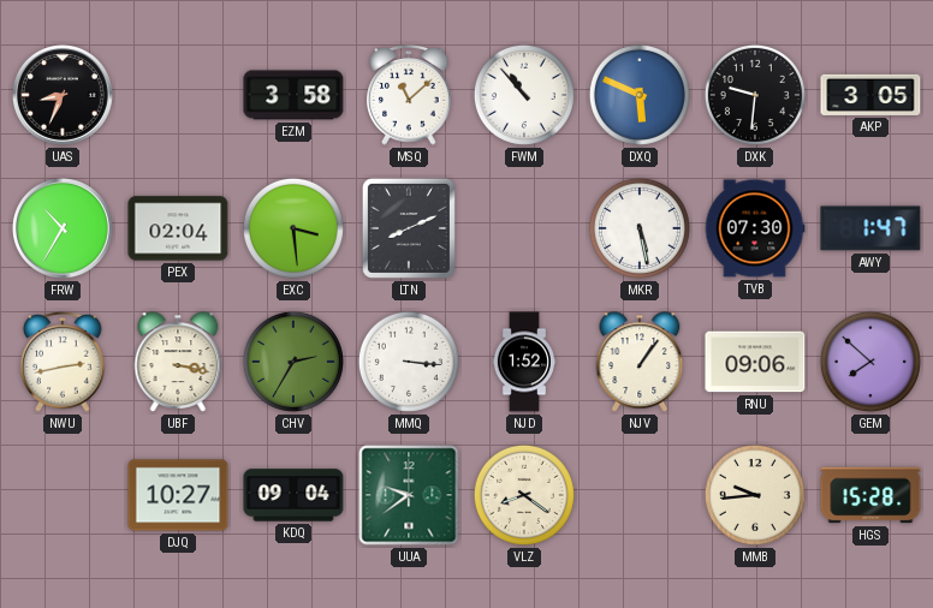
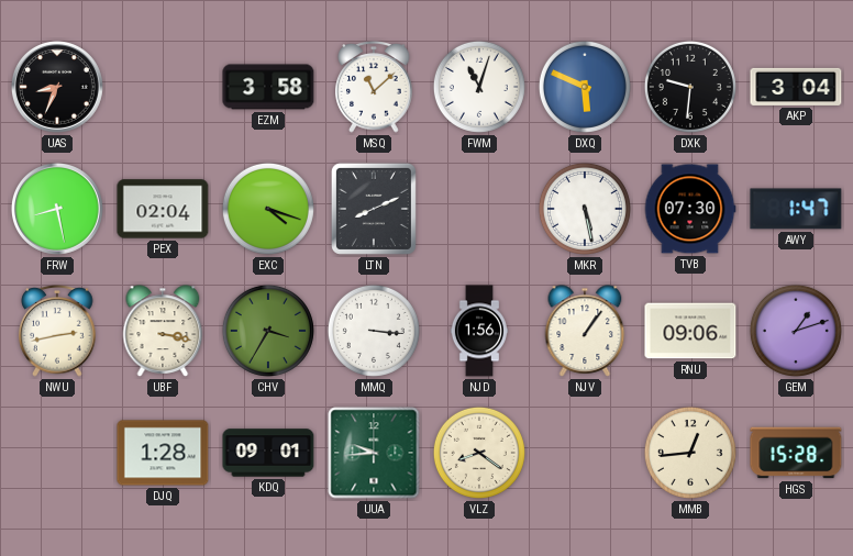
FWM: 10:53 -> 11:03 (479, 87)
AKP: 3:05 -> 3:04 (796, 87)
FRW: 10:35 -> 8:28 (57, 209)
EXC: 3:29 -> 4:18 (268, 209)
CHV: 2:35 -> 3:35 (268, 331)
NJD: 1:52 -> 1:56 (479, 331)
GEM: 7:52 -> 1:12 (796, 331)
DJQ: 10:27 -> 1:28 (163, 453)
KDQ: 09:04 -> 09:01 (268, 453)
UUA: 9:39 -> 9:44 (374, 453)
MMB: 9:44 -> 12:44 (690, 453)
